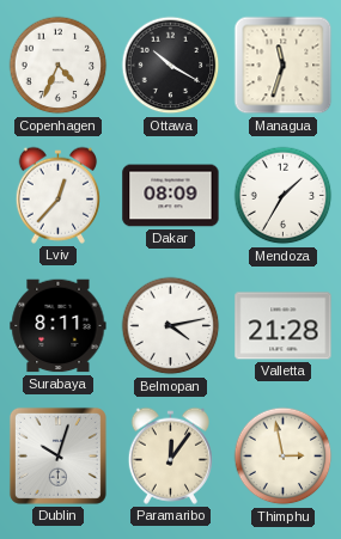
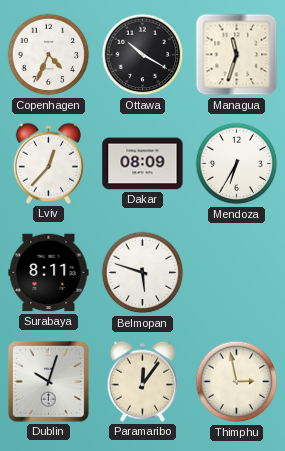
Mendoza: 1:35 -> 6:35 (237, 164)
Belmopan: 4:13 -> 5:48 (143, 273)
Valletta: 21:28 -> none (284, 326)
